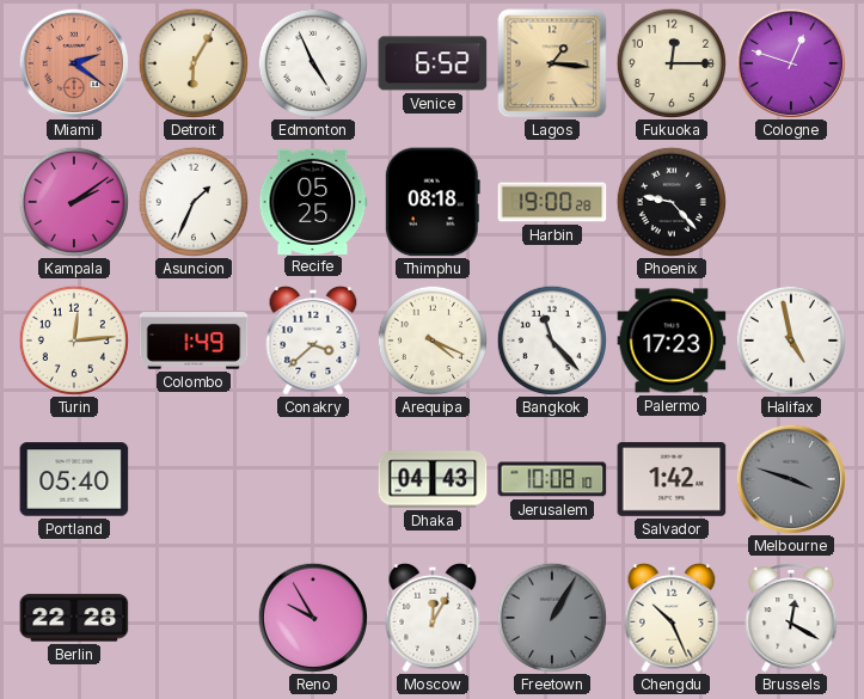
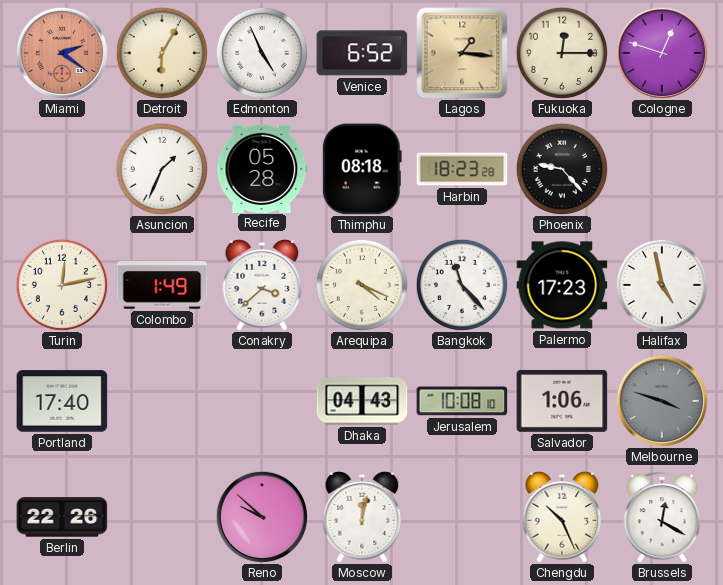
Kampala: 2:09 -> none (73, 201)
Recife: 05:25 -> 05:28 (262, 168)
Harbin: 19:00 -> 18:23 (462, 169)
Turin: 12:14 -> 12:13 (61, 284)
Portland: 05:40 -> 17:40 (62, 401)
Salvador: 1:42 -> 1:06 (562, 401)
Berlin: 22:28 -> 22:26 (62, 517)
Reno: 9:55 -> 9:52 (261, 516)
Moscow: 12:05 -> 12:02 (362, 517)
Freetown: 1:05 -> none (551, 617)
